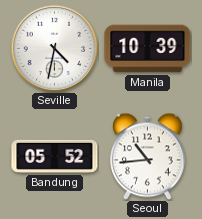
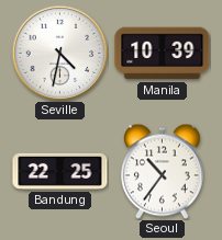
Bandung: 05:52 -> 22:25 (60, 171)
Seoul: 10:44 -> 10:36 (163, 171)
